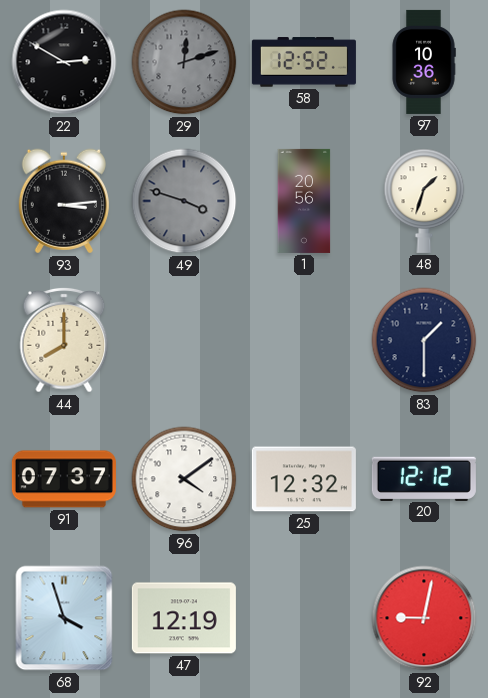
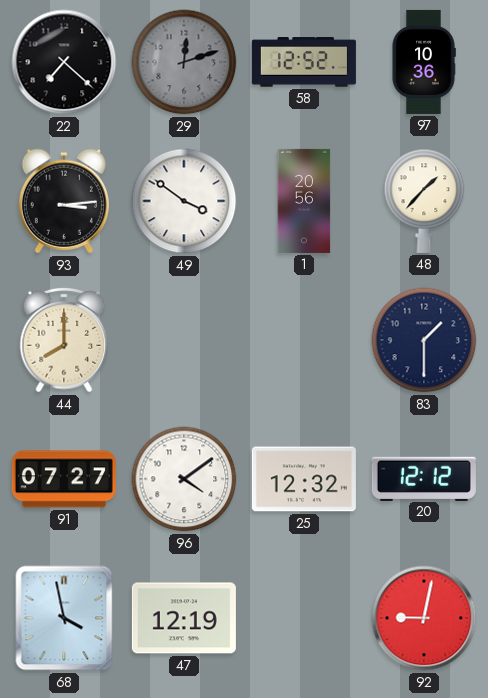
22: 2:50 -> 7:22 (64, 62)
49: 3:48 -> 3:51 (184, 201)
49 dial: grey -> white (184, 201)
48: 1:33 -> 1:37 (424, 201)
91: 07:37 -> 07:27 (64, 479)
68: 3:57 -> 3:58 (64, 618)
